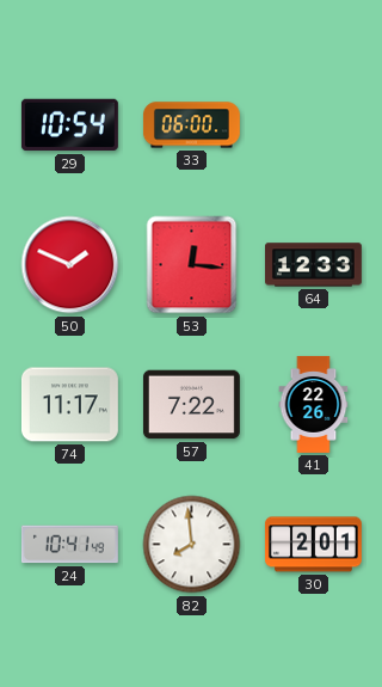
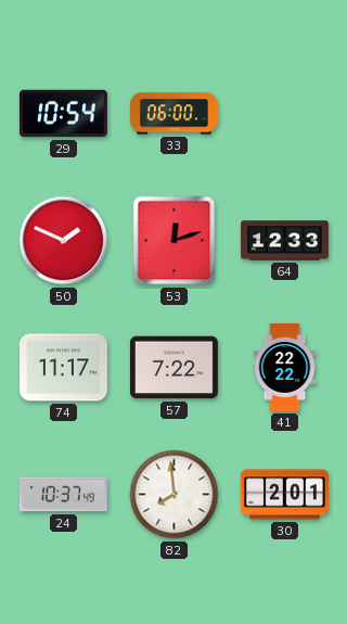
53: 12:16 -> 12:12 (175, 241)
41: 22:26 -> 22:22 (285, 367)
24: 10:41 -> 10:37 (63, 495)
